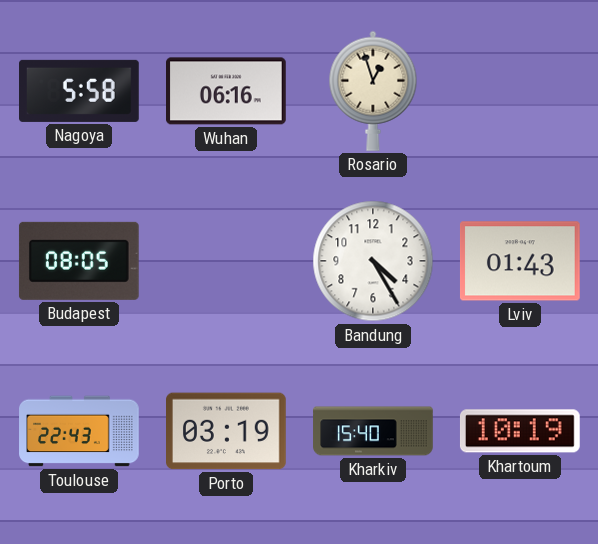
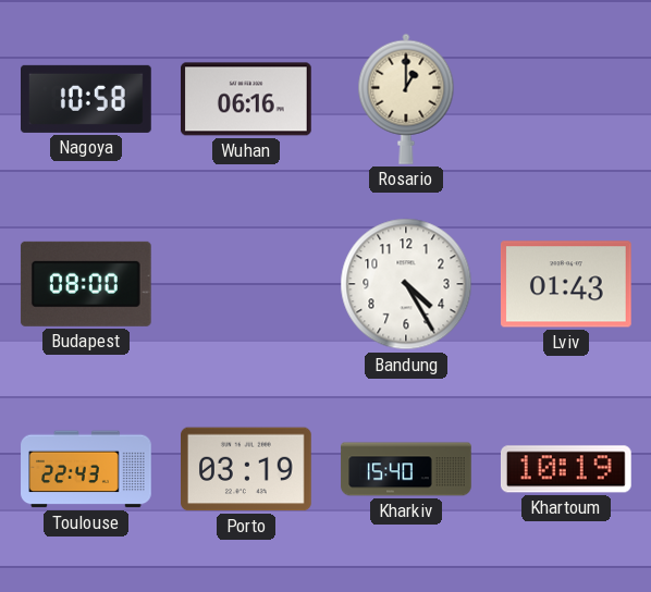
Nagoya: 5:58 -> 10:58 (87, 99)
Rosario: 12:57 -> 1:00 (406, 99)
Budapest: 08:05 -> 08:00 (86, 284)
